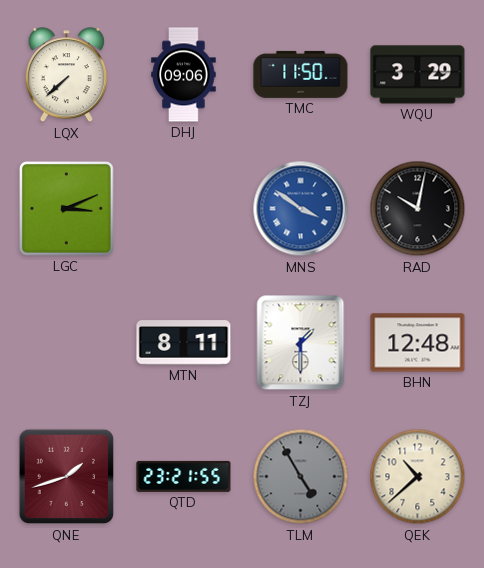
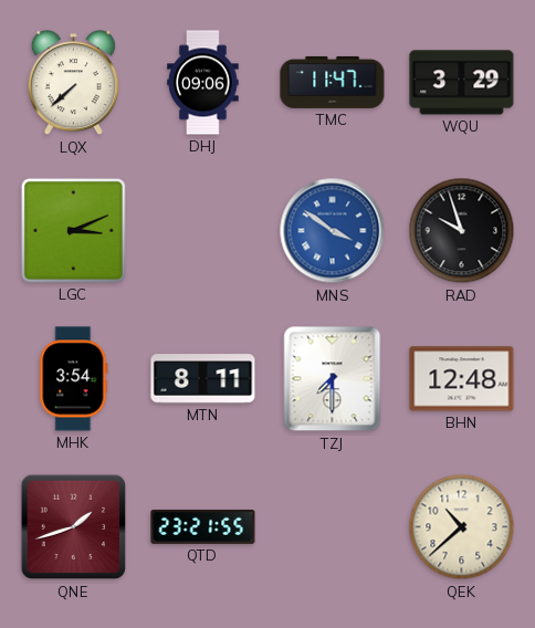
TMC: 11:50 -> 11:47 (333, 82)
RAD: 10:02 -> 9:57 (462, 231)
MHK: none -> 3:54 (74, 379)
TZJ: 1:30 -> 7:30 (333, 379)
TLM: 4:55 -> none (301, 477)
